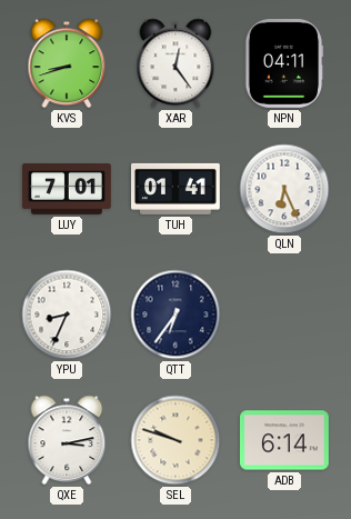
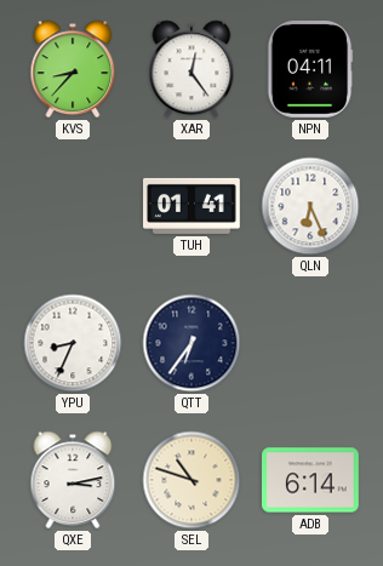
KVS: 8:42 -> 8:37 (73, 69)
LUY: 7:01 -> none (68, 190)
SEL: 9:48 -> 10:48 (191, 480)
